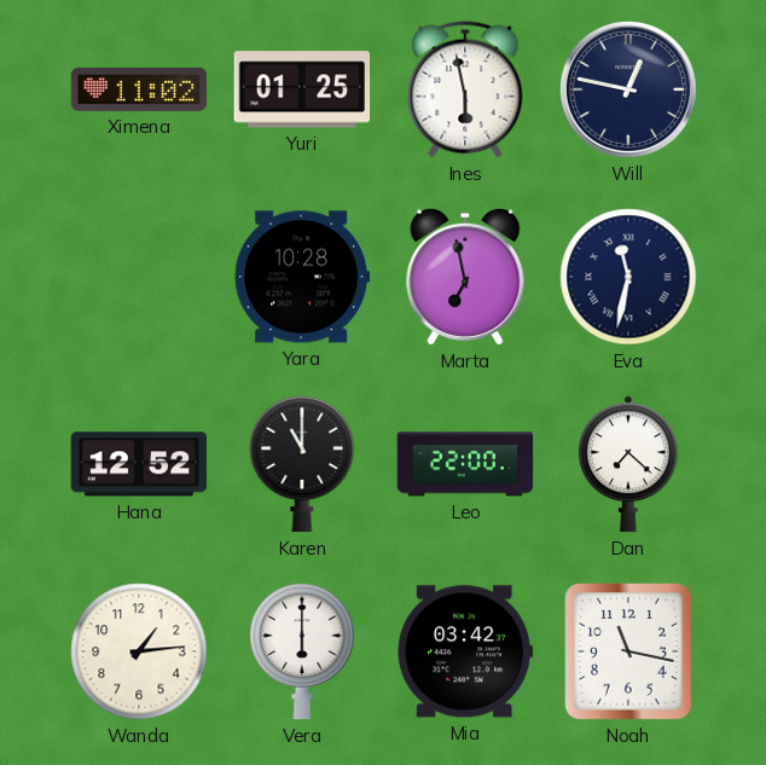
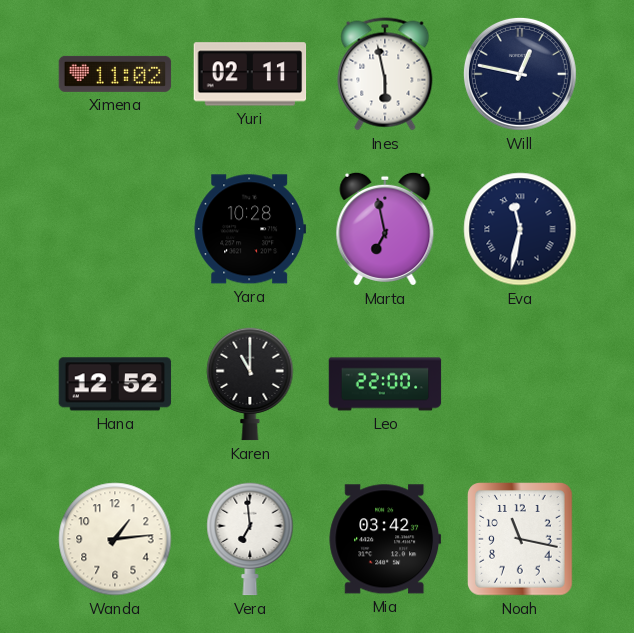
Yuri: 01:25 -> 02:11 (250, 74)
Dan: 7:22 -> none (629, 464)
Vera: 6:00 -> 6:59 (250, 539)
